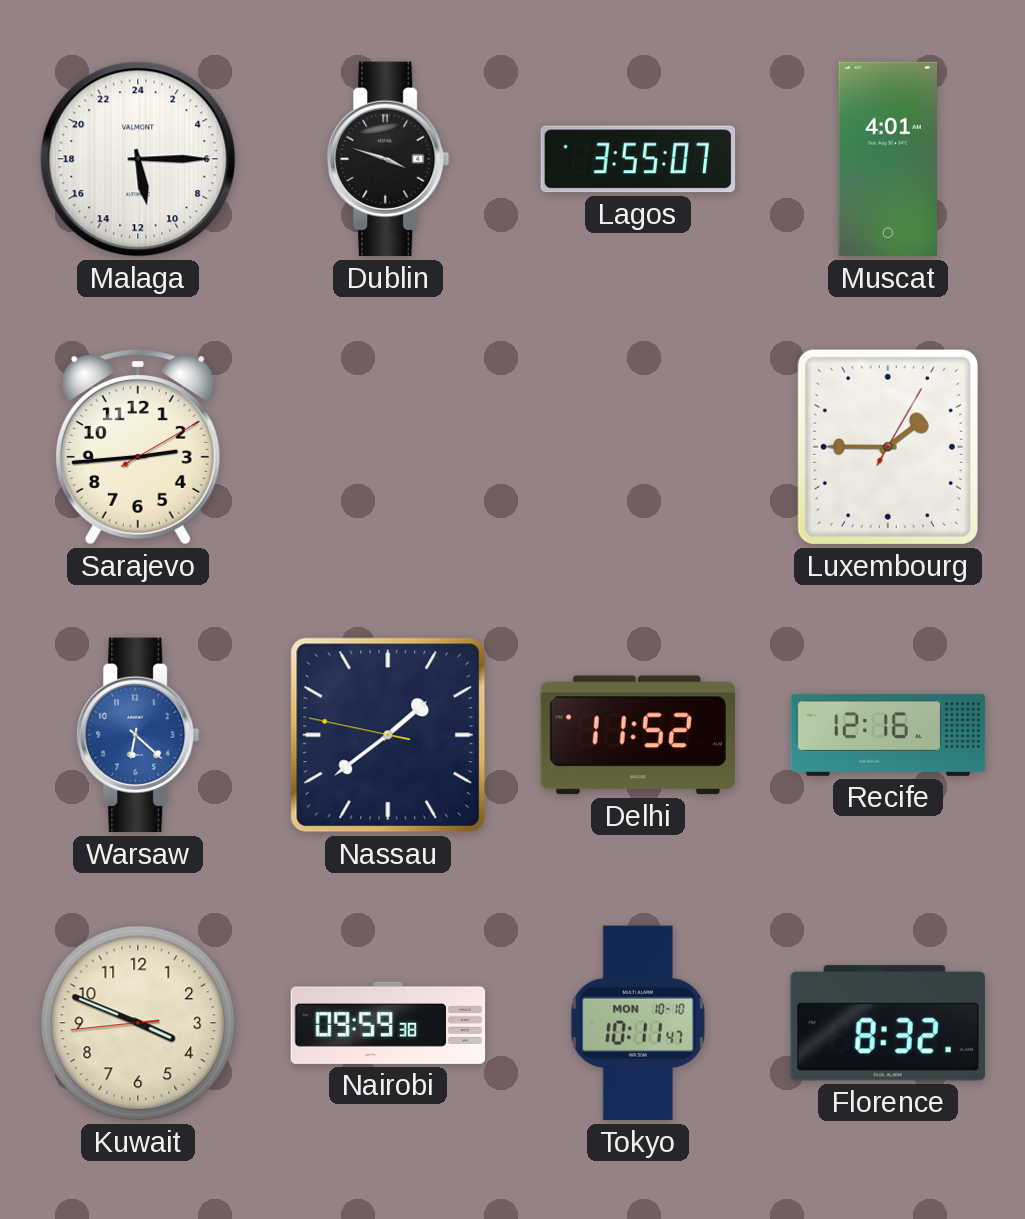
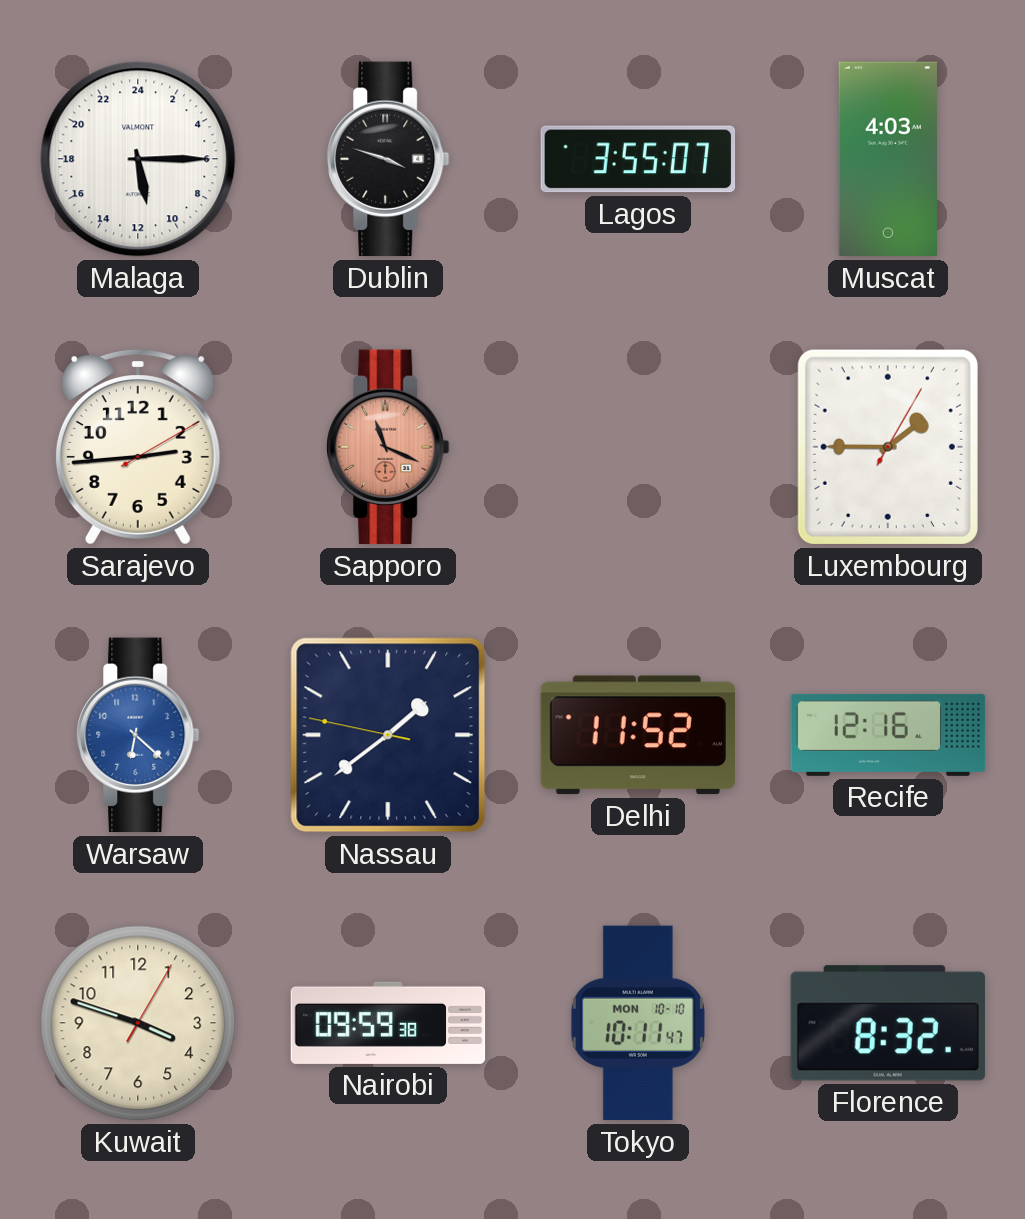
Muscat: 4:01 -> 4:03 (888, 159)
Sapporo: none -> 11:19 (388, 447)
Kuwait: 3:48:44 -> 3:48:05 (138, 1023)
